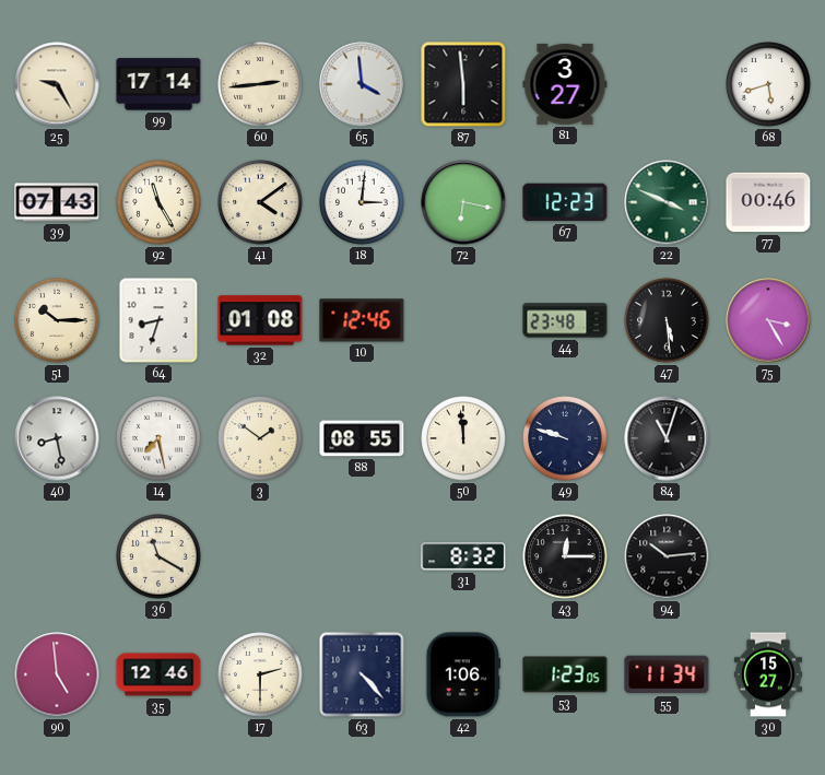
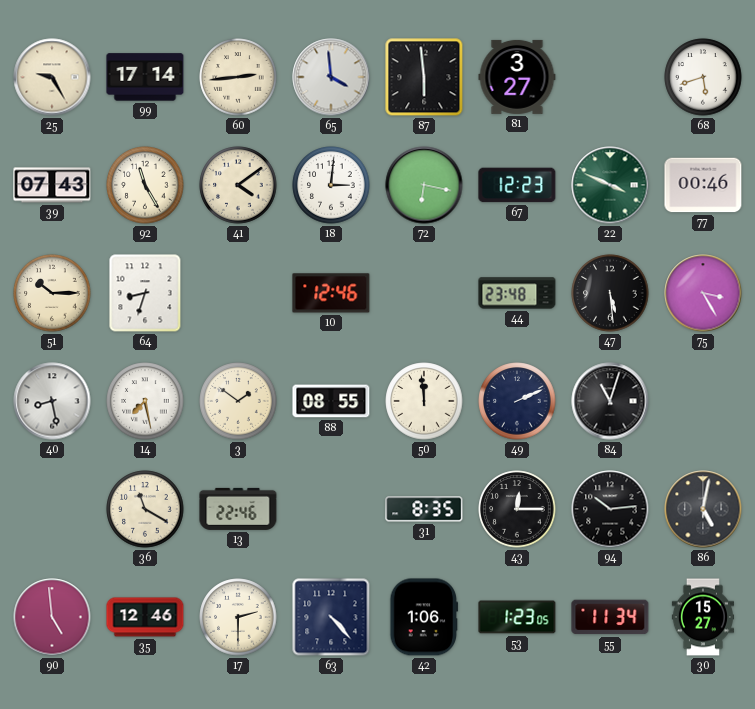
32: 01:08 -> none (260, 320)
49: 9:48 -> 2:11 (517, 401)
13: none -> 22:46 (238, 509)
31: 8:32 -> 8:35 (424, 509)
86: none -> 5:02 (703, 509)
